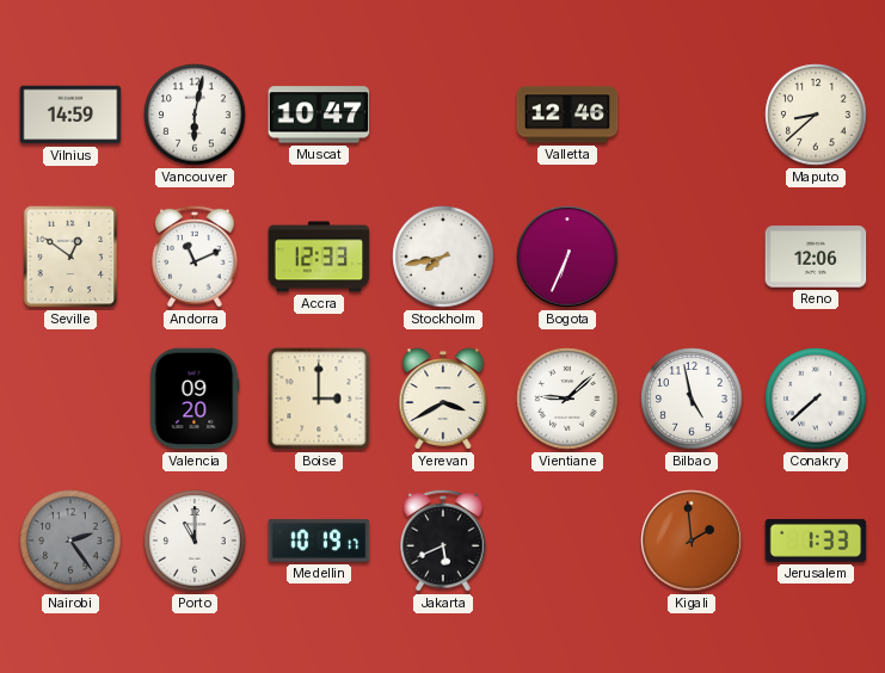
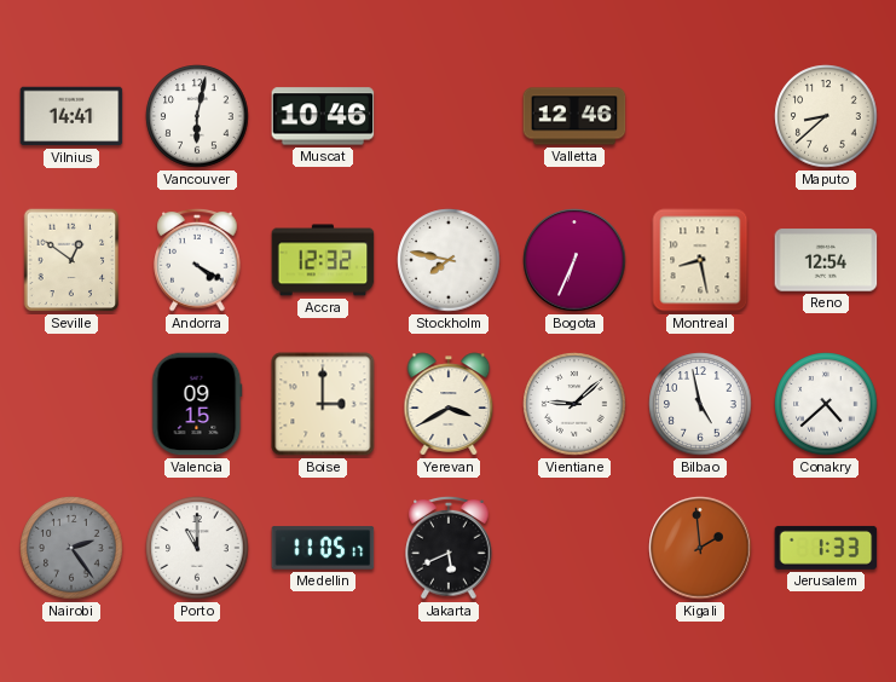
Vilnius: 14:59 -> 14:41 (71, 116)
Muscat: 10:47 -> 10:46 (323, 116)
Andorra: 11:11 -> 4:20 (197, 260)
Accra: 12:33 -> 12:32 (323, 260)
Stockholm: 7:43 -> 7:47 (449, 260)
Montreal: none -> 8:28 (700, 260)
Reno: 12:06 -> 12:54 (826, 260)
Valencia: 09:20 -> 09:15 (197, 404)
Conakry: 7:38 -> 4:38 (826, 404)
Medellin: 10:19 -> 11:05 (323, 548)
